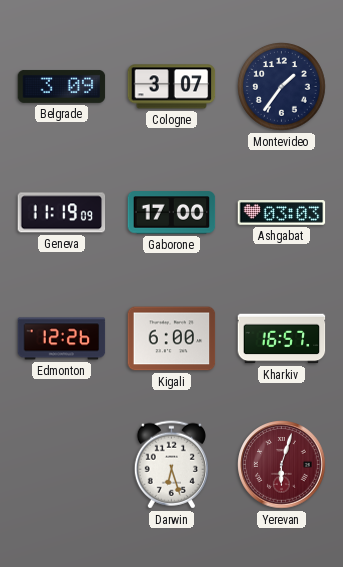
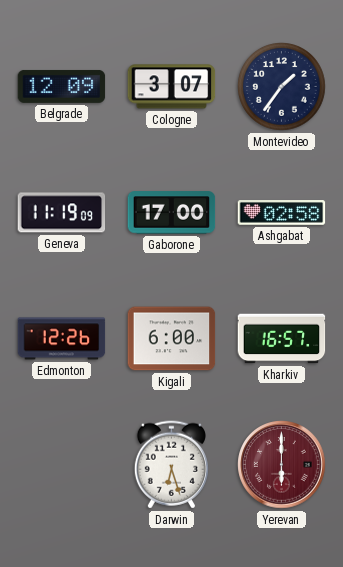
Belgrade: 3:09 -> 12:09 (62, 86)
Ashgabat: 03:03 -> 02:58 (282, 213)
Yerevan: 6:03 -> 6:00 (282, 465)
